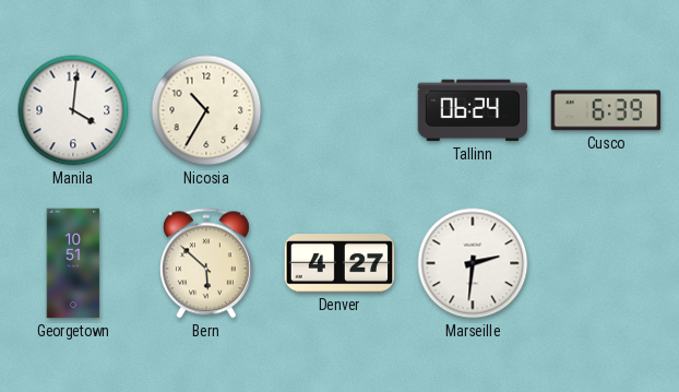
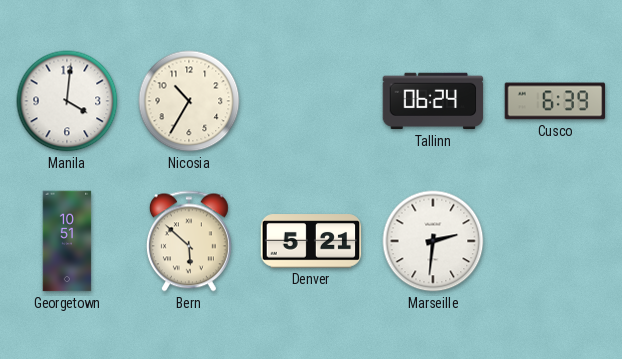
Denver: 4:27 -> 5:21 (311, 241)
